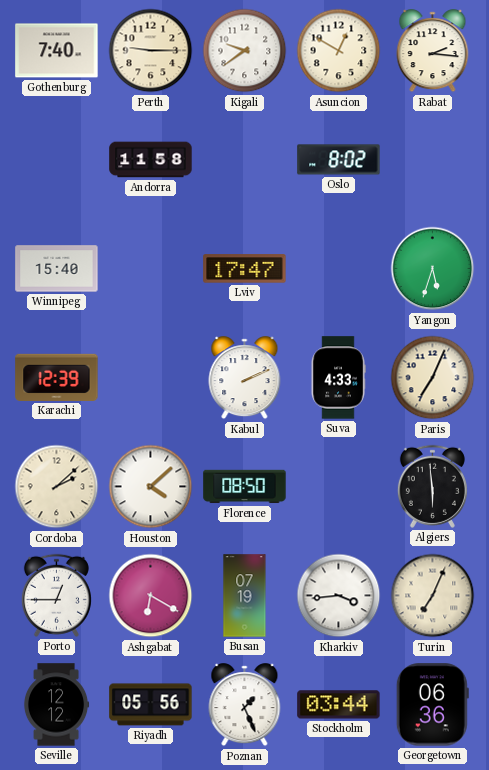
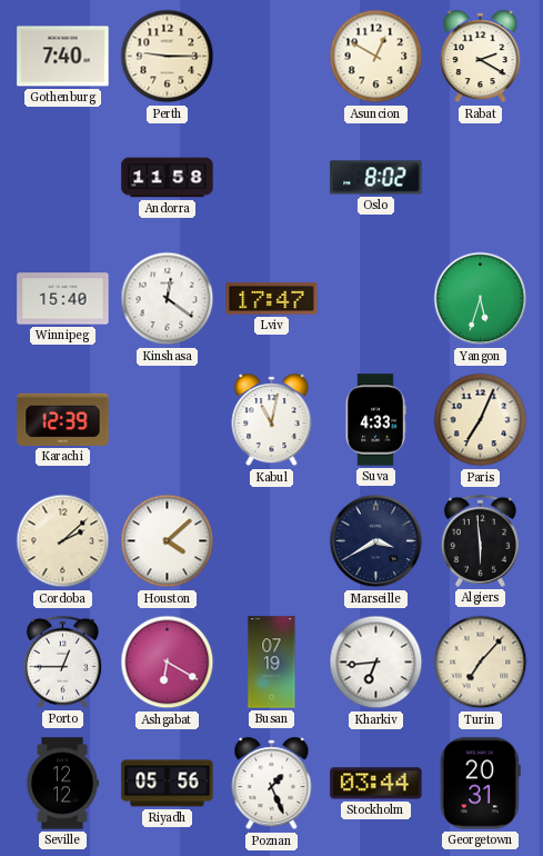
Kigali: 9:39 -> none (245, 51)
Rabat: 2:16 -> 2:20 (481, 57)
Kinshasa: none -> 12:21 (168, 299)
Kabul: 2:11 -> 11:02 (272, 420)
Florence: 08:50 -> none (245, 487)
Marseille: none -> 3:40 (376, 541)
Kharkiv: 3:44 -> 6:44 (376, 663)
Turin: 7:04 -> 7:07 (481, 663)
Georgetown: 06:36 -> 20:31 (480, 784)
